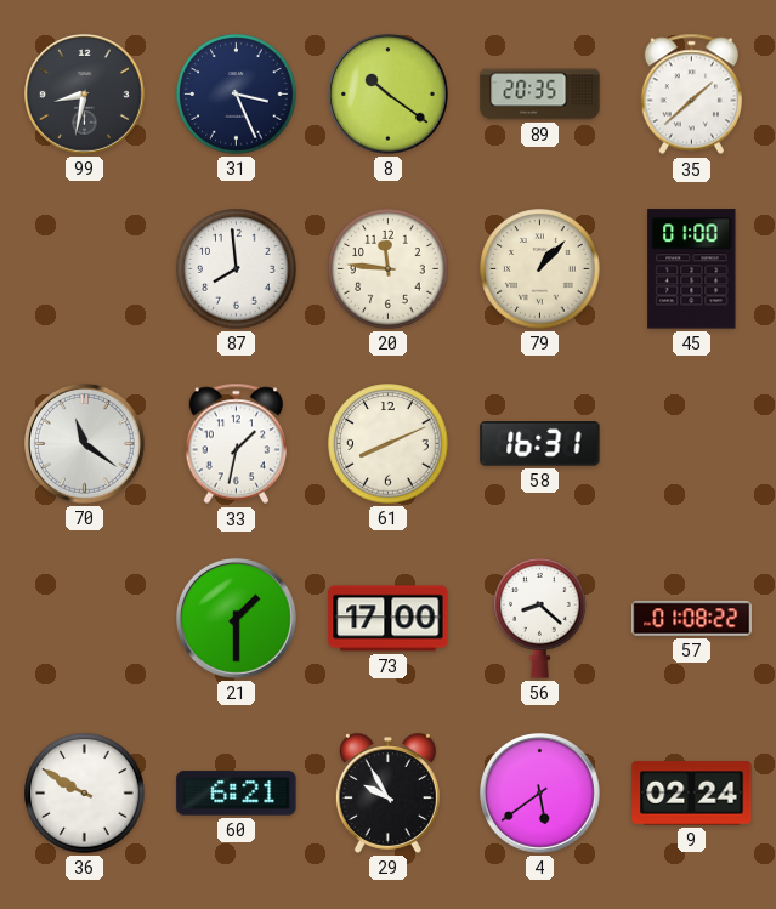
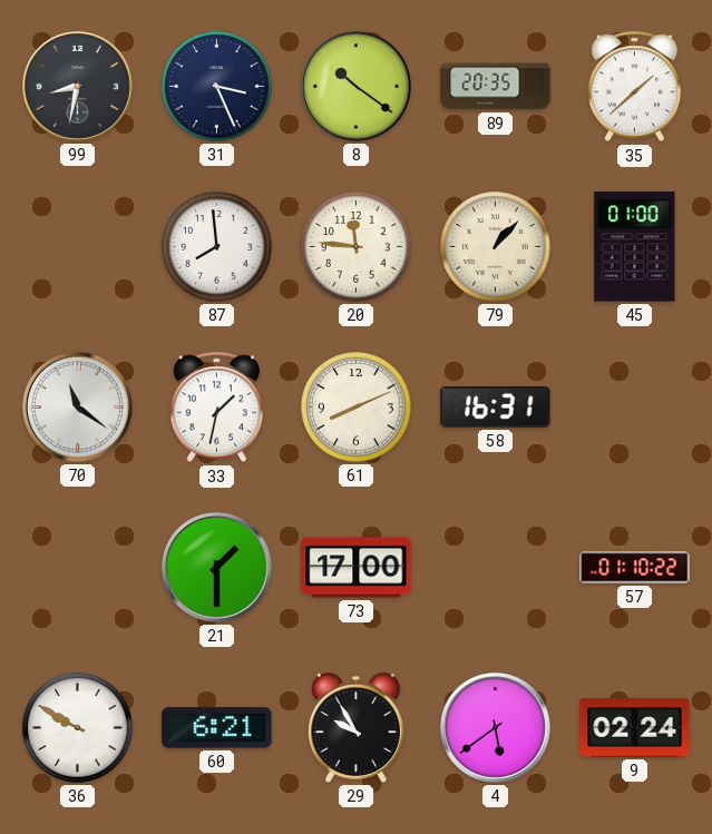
56: 8:22 -> none (540, 619)
57: 01:08 -> 01:10 (635, 568)
